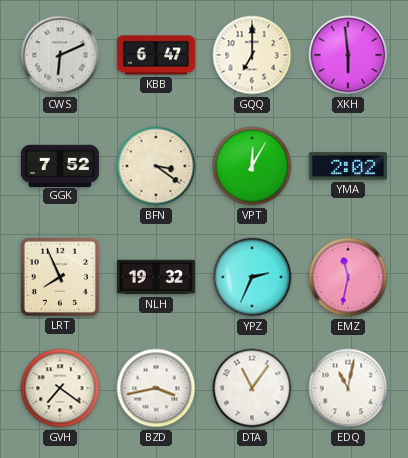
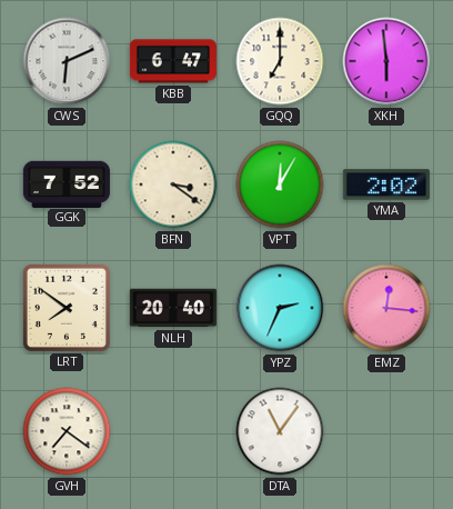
LRT: 7:56 -> 7:51 (67, 308)
NLH: 19:32 -> 20:40 (173, 308)
EMZ: 11:32 -> 12:16 (386, 308)
BZD: 3:43 -> none (156, 388)
EDQ: 11:02 -> none (348, 388)
